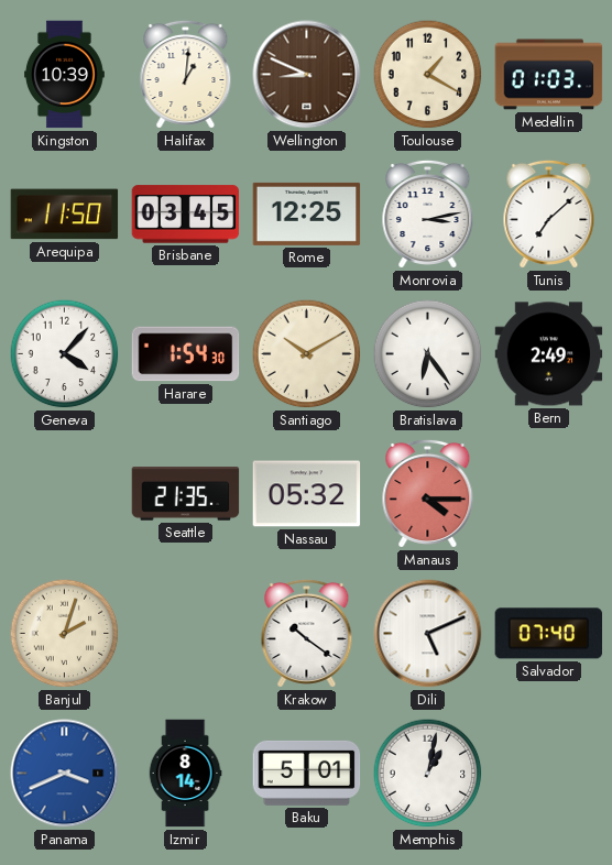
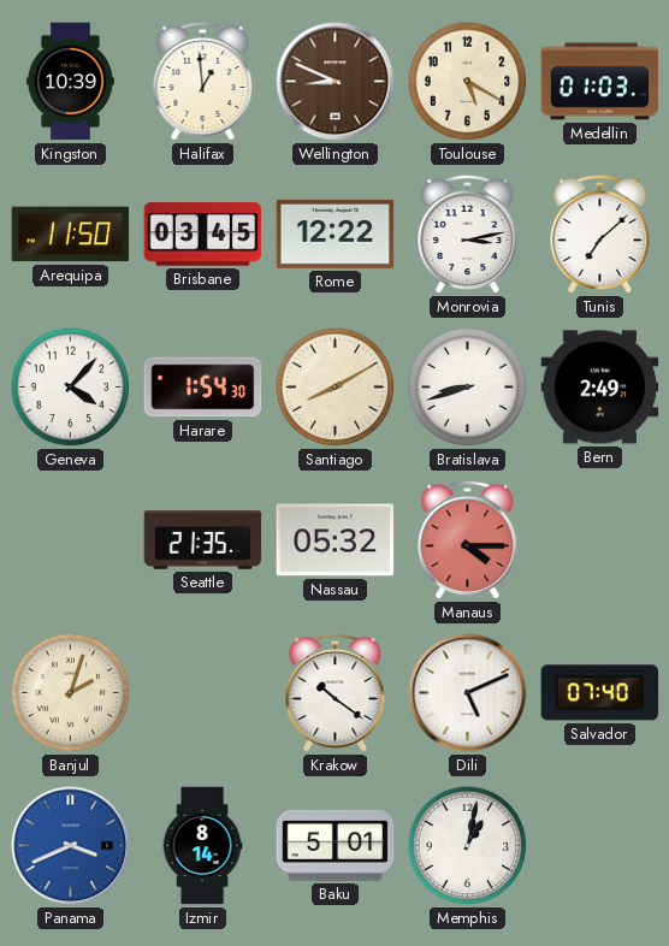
Halifax: 1:01 -> 12:59 (203, 81)
Toulouse: 1:20 -> 5:20 (468, 82)
Rome: 12:25 -> 12:22 (336, 233)
Santiago: 10:10 -> 8:10 (336, 388)
Bratislava: 6:24 -> 8:42 (468, 388)
